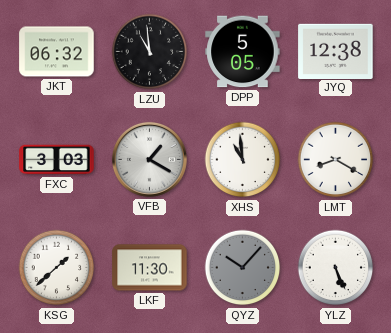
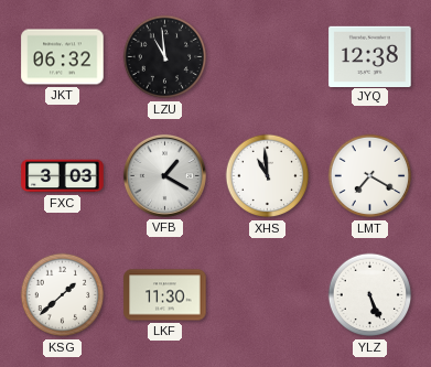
DPP: 5:05 -> none (243, 52)
LMT: 8:20 -> 7:20 (370, 176)
QYZ: 10:07 -> none (243, 268)
